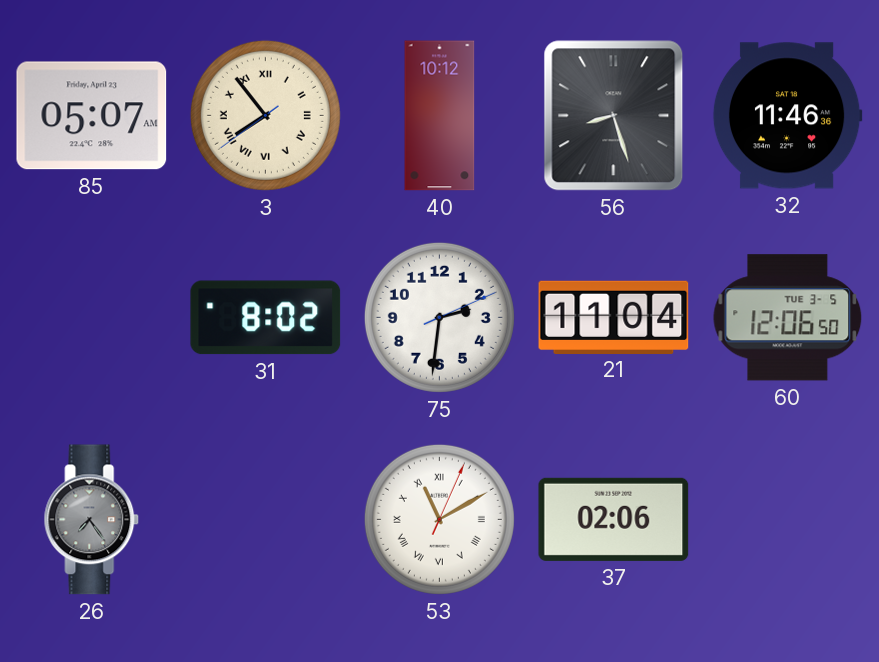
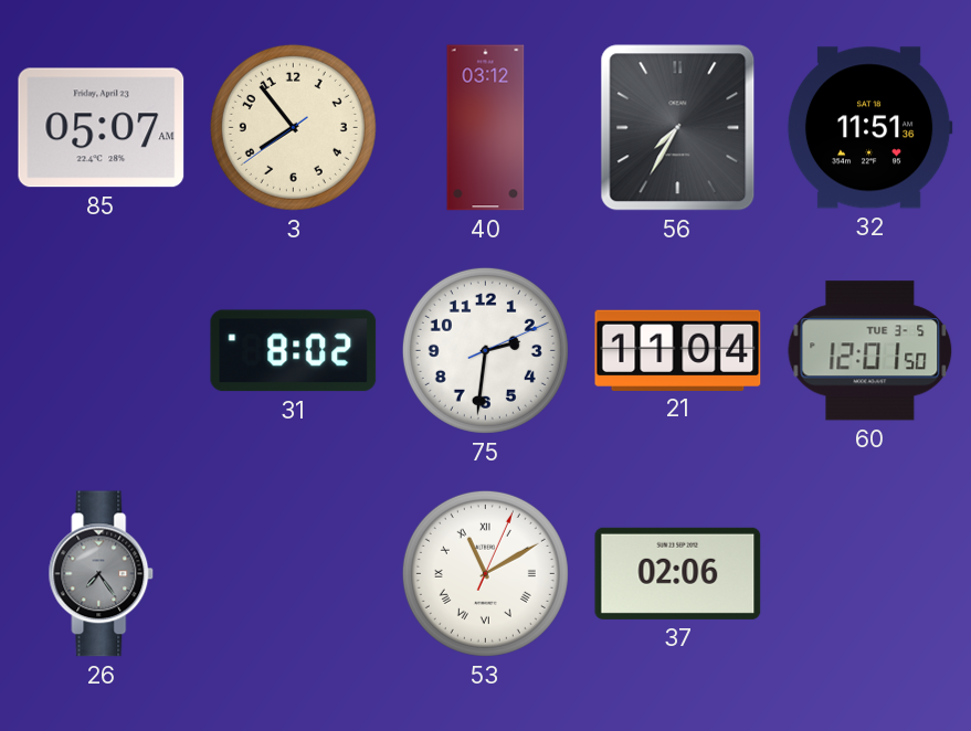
3 numerals: Roman -> Arabic (293, 127)
40: 10:12 -> 03:12 (486, 128)
56: 8:27 -> 7:35 (678, 128)
32: 11:46 -> 11:51 (869, 128)
60: 12:06 -> 12:01 (870, 351)
